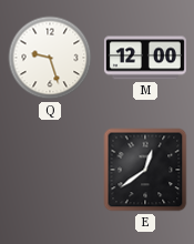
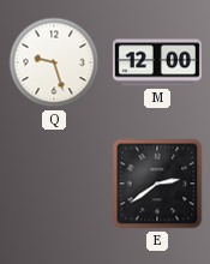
E: 12:39 -> 2:39 (157, 184)
